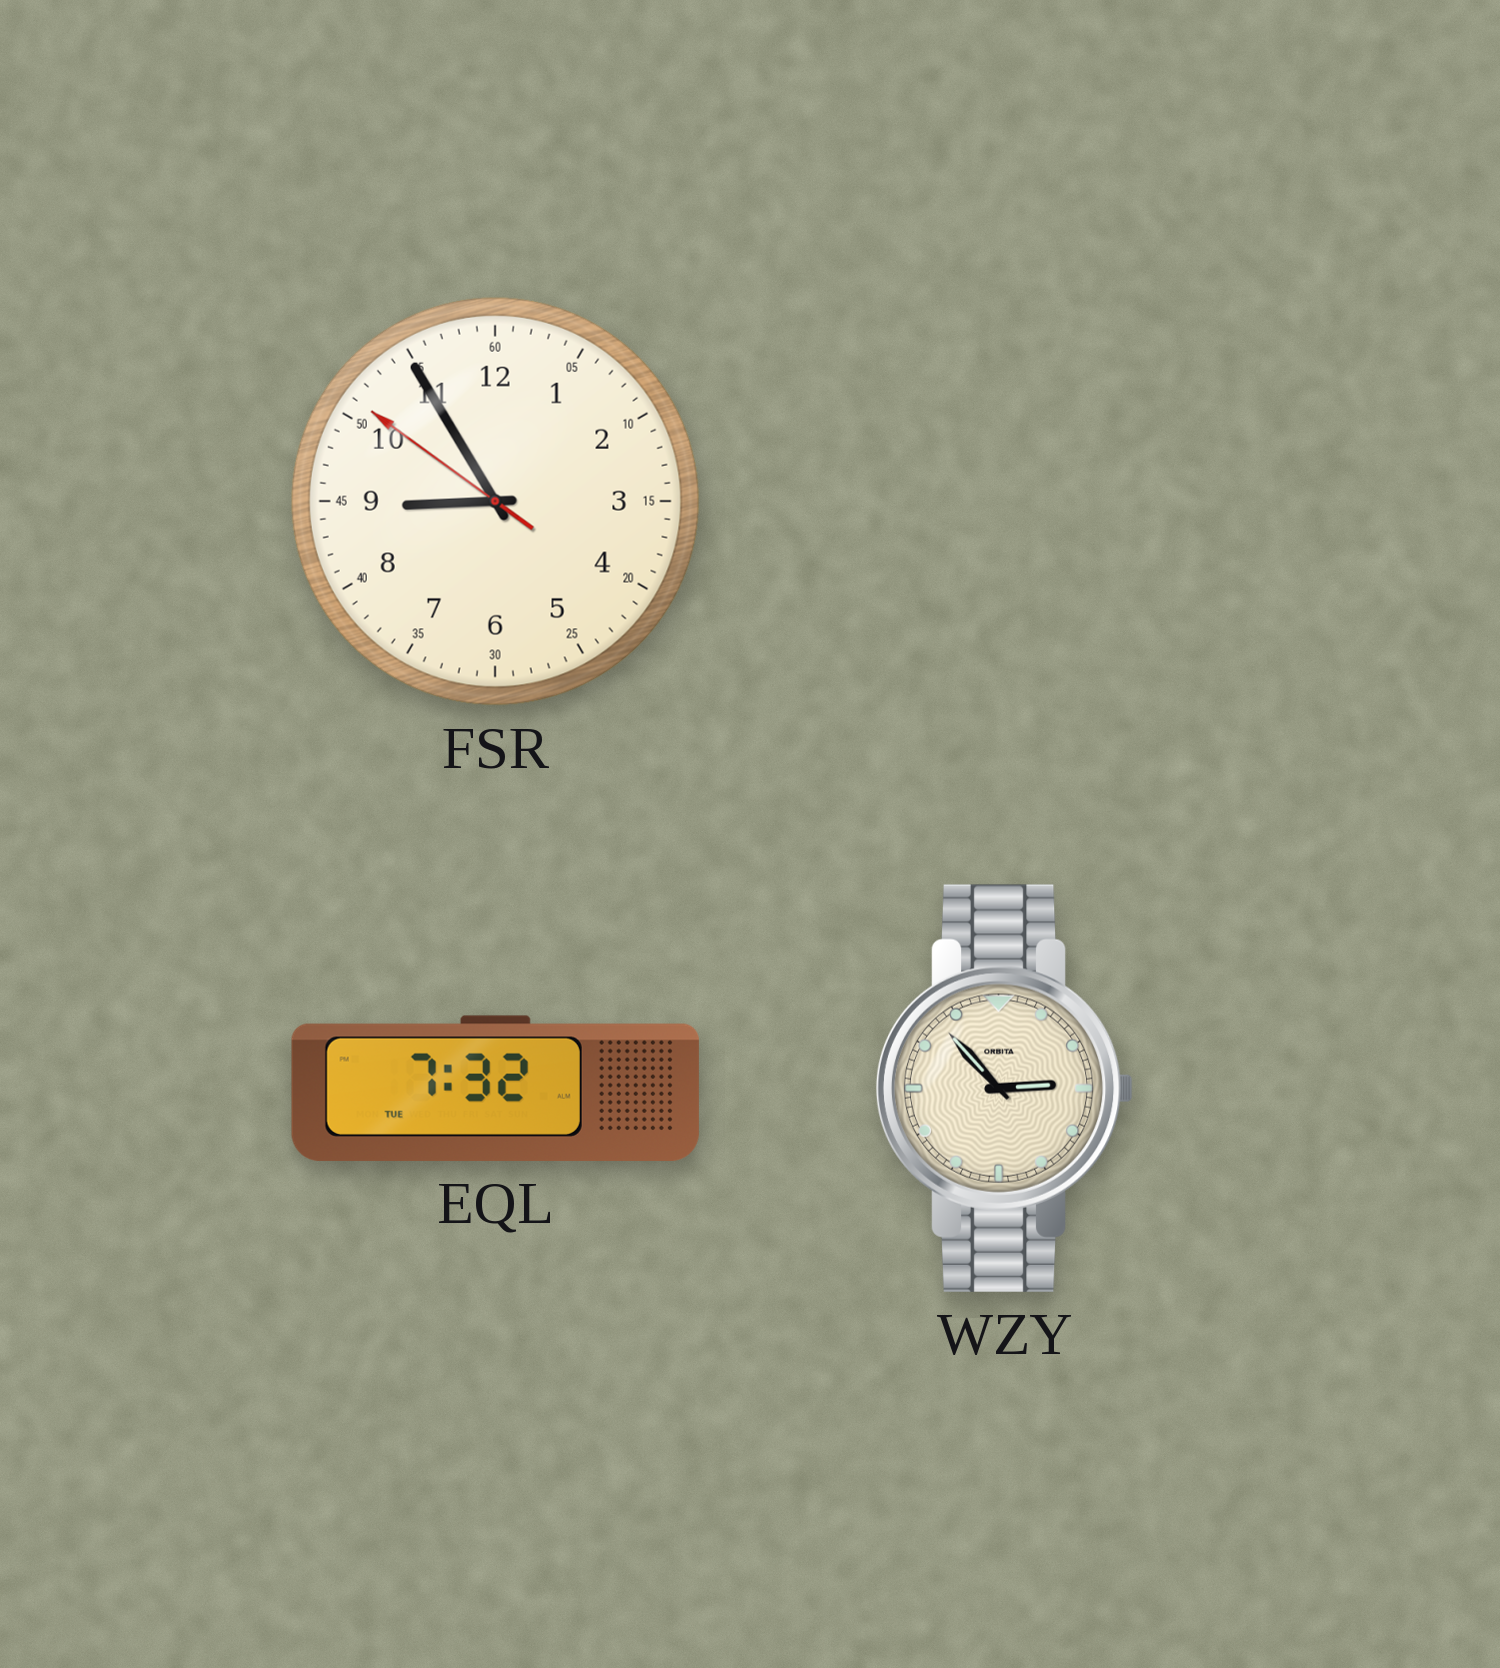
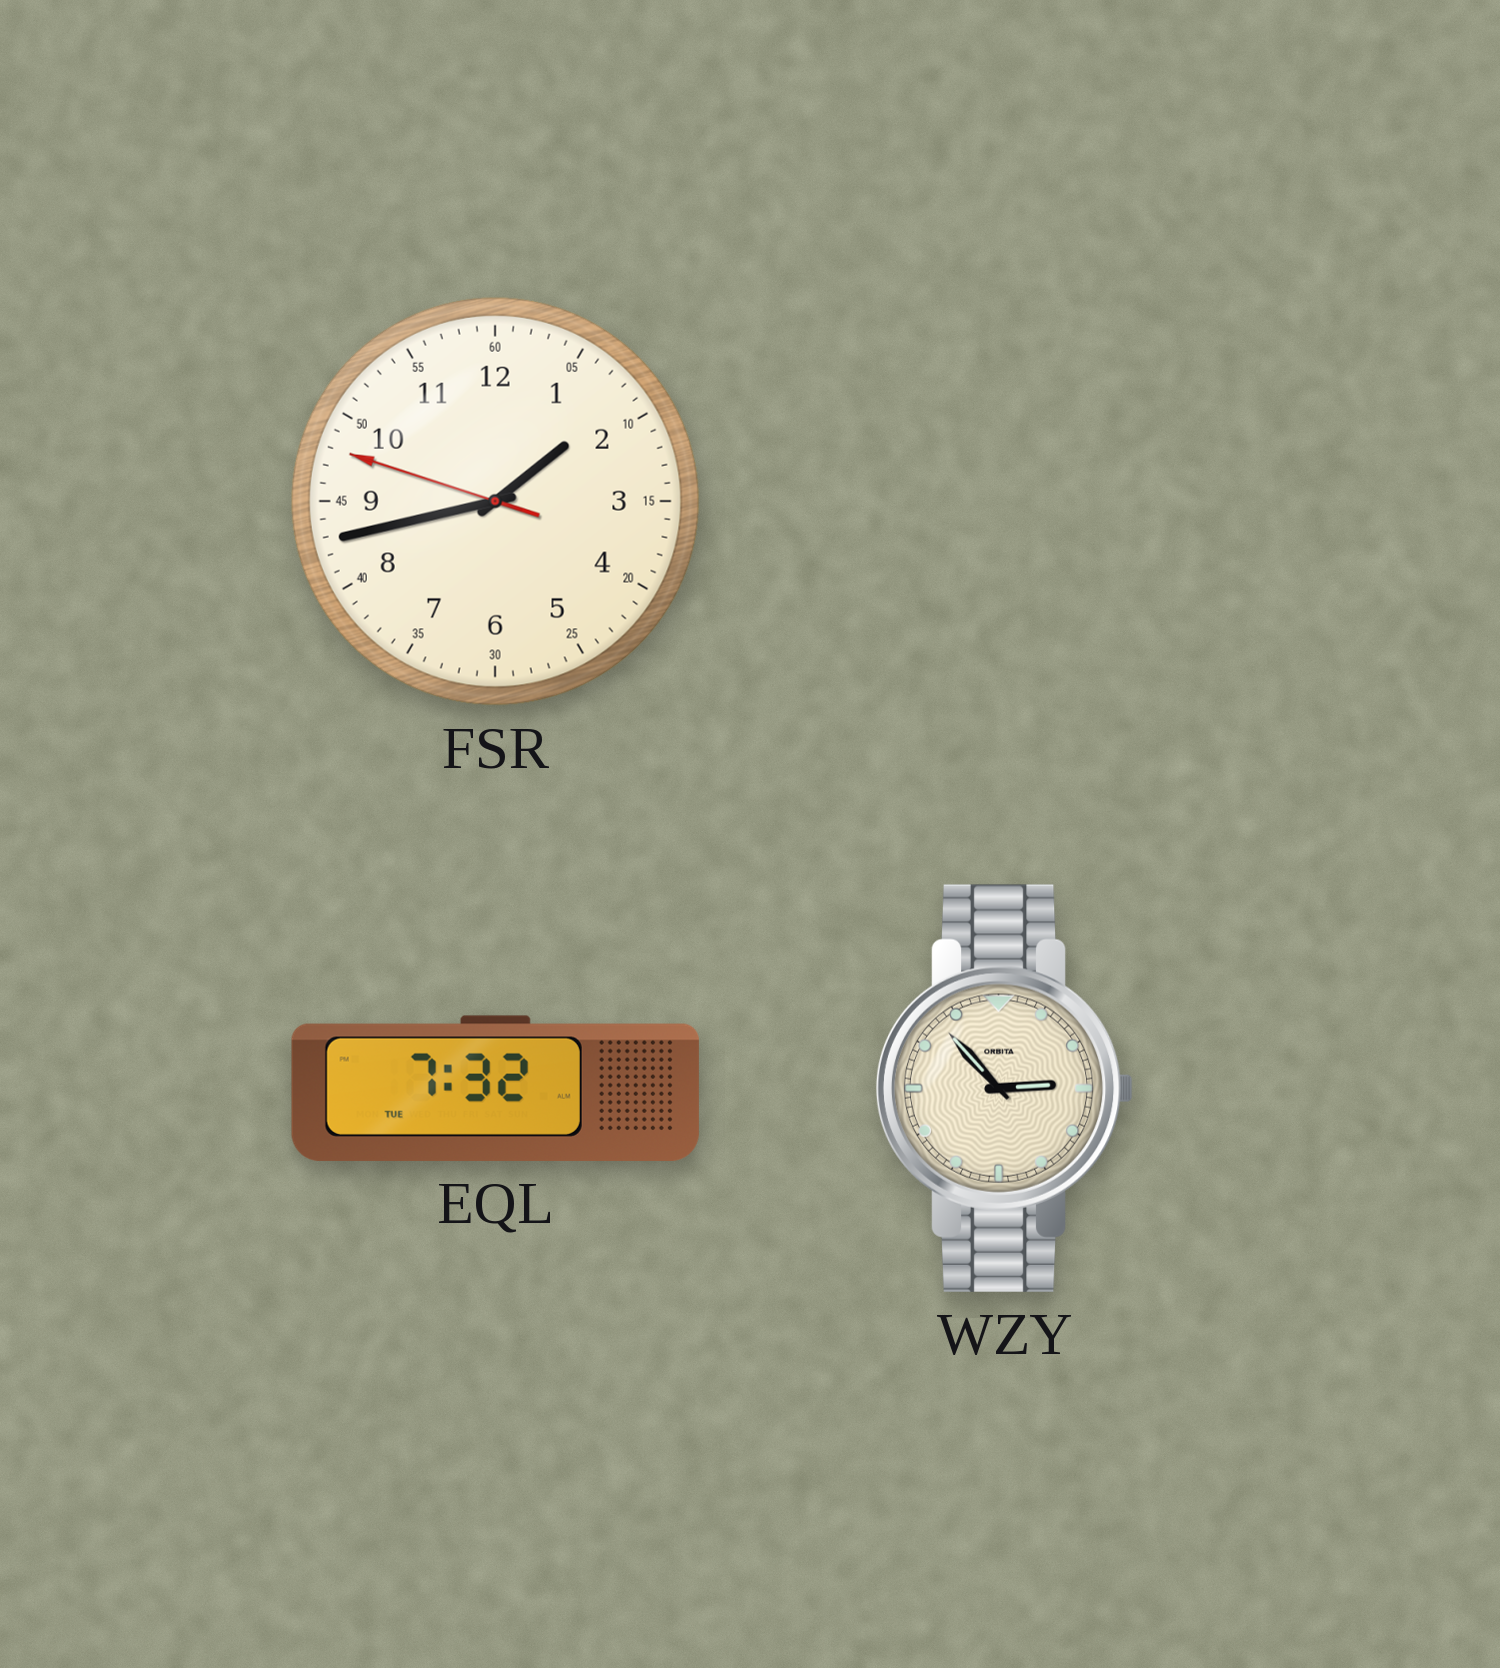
FSR: 8:54 -> 1:42 (495, 501)
